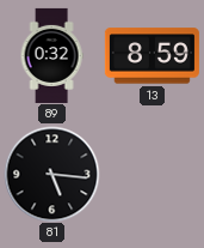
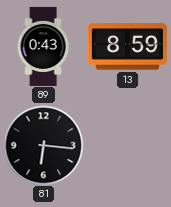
89: 0:32 -> 0:43 (43, 46)
81: 5:16 -> 6:16 (43, 145)
